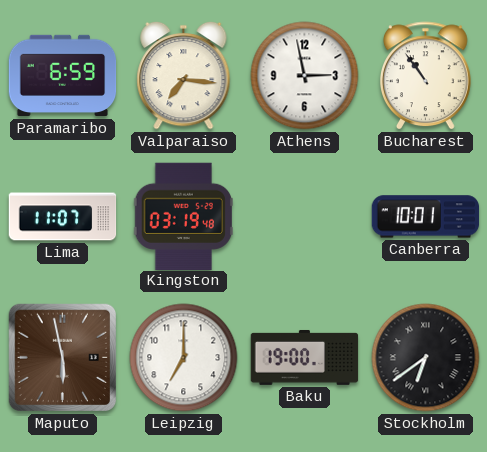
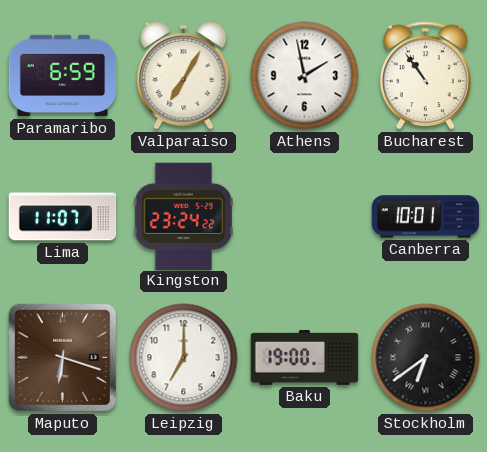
Valparaiso: 7:16 -> 7:05 (184, 75)
Athens: 2:58 -> 1:58 (305, 76)
Kingston: 03:19 -> 23:24 (183, 216)
Maputo: 5:58 -> 6:18 (62, 357)
